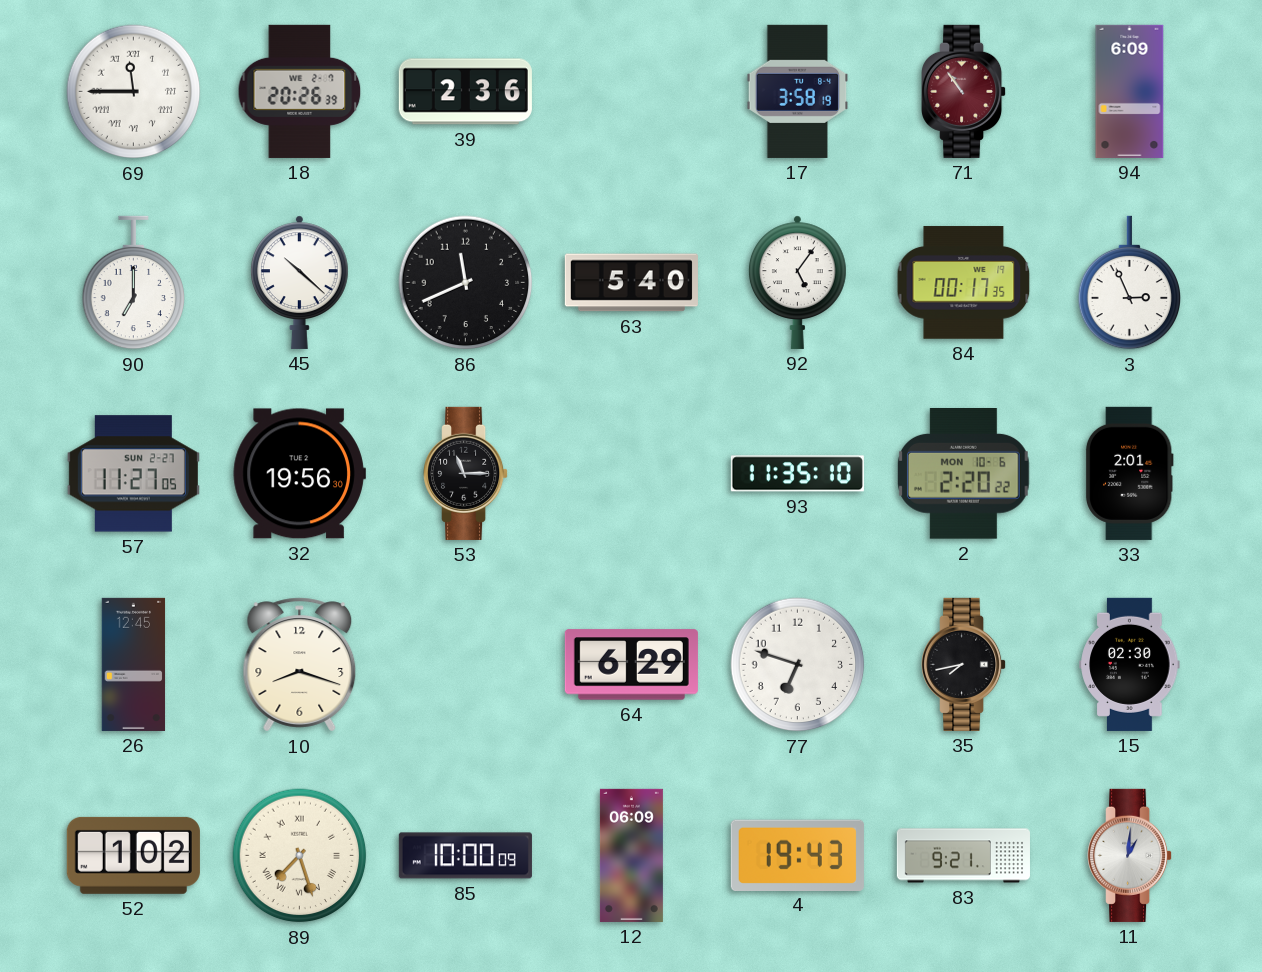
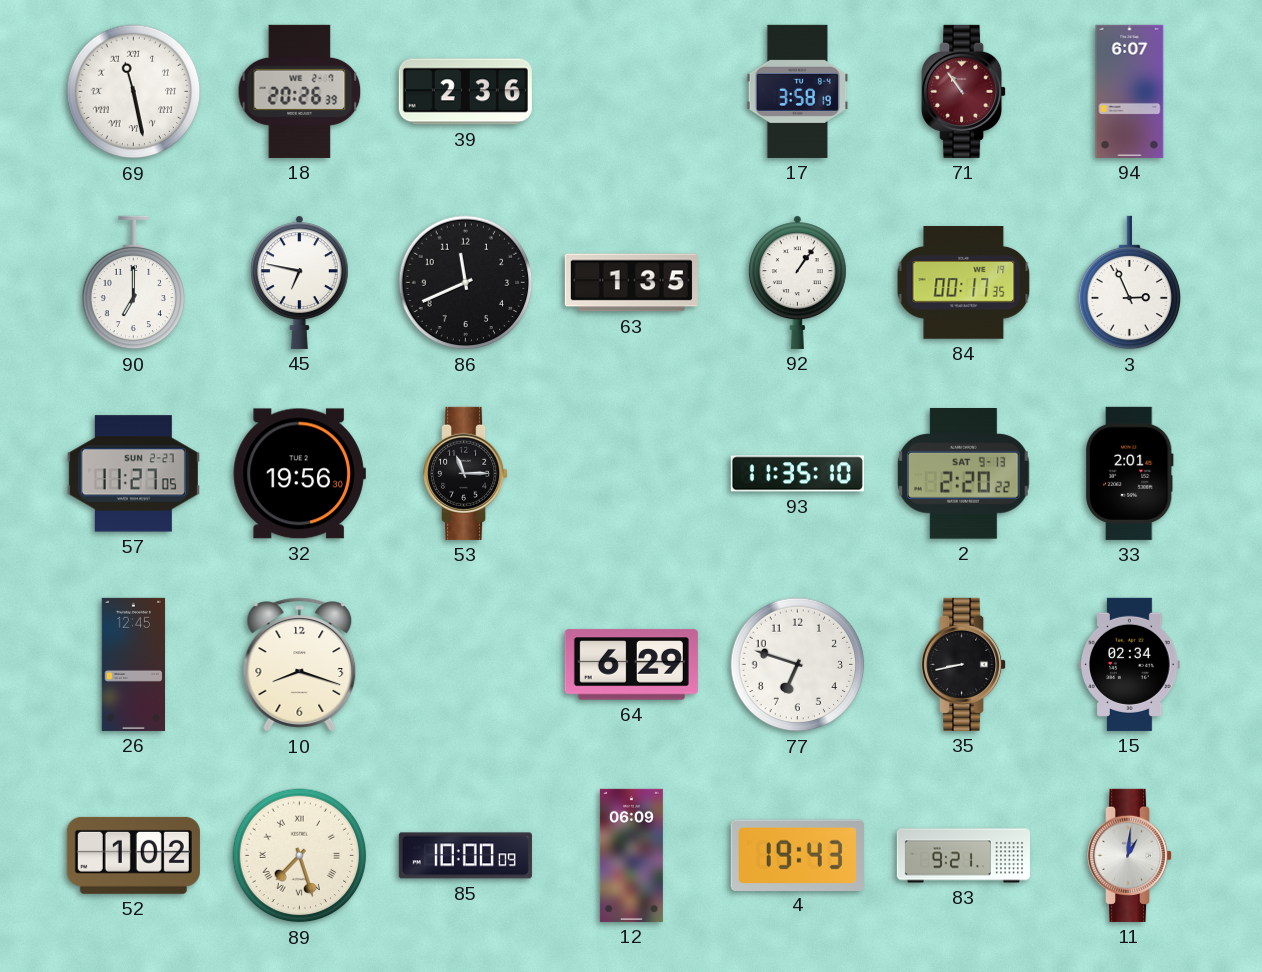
69: 11:45 -> 11:28 (134, 92)
94: 6:09 -> 6:07 (1130, 91)
45: 10:22 -> 6:47 (299, 282)
63: 5:40 -> 1:35 (631, 283)
92: 5:06 -> 1:06 (797, 282)
2 date: MON 10-6 -> SAT 9-13 (964, 474)
35: 7:43 -> 8:43 (965, 664)
15: 02:30 -> 02:34 (1130, 664)
